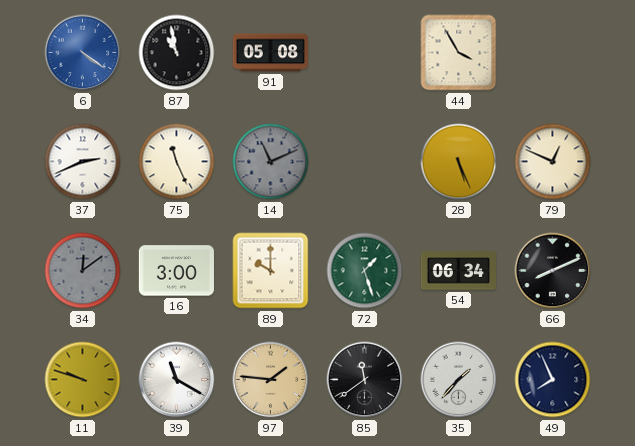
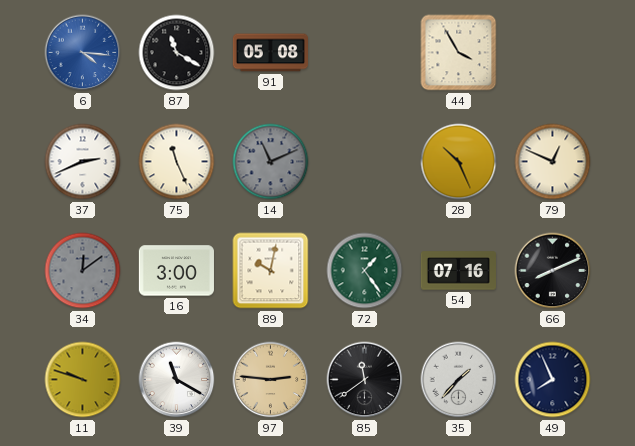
6: 4:21 -> 4:16 (83, 53)
87: 10:58 -> 11:20 (177, 53)
28: 5:26 -> 10:26 (459, 162)
89: 10:00 -> 10:02 (271, 271)
72: 1:27 -> 1:24 (365, 271)
54: 06:34 -> 07:16 (458, 271)
97: 1:46 -> 2:46 (271, 380)
